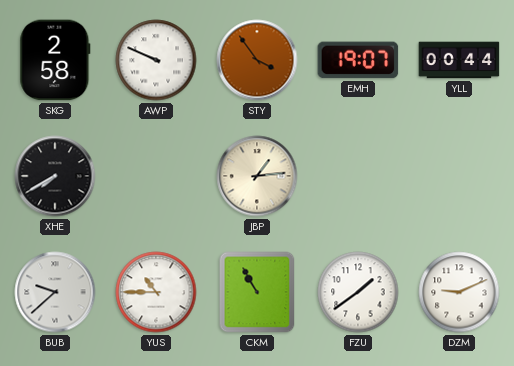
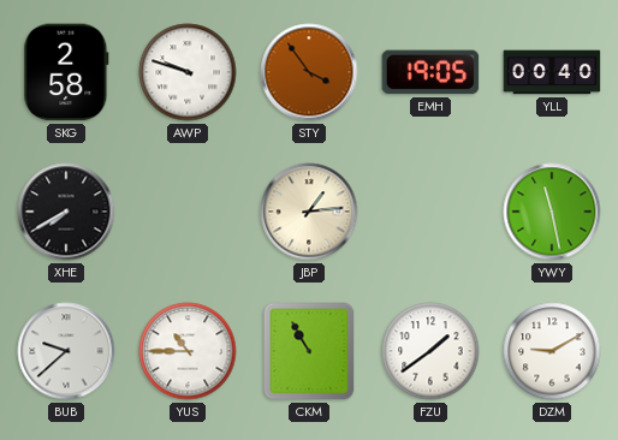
AWP: 9:49 -> 9:48 (188, 72)
EMH: 19:07 -> 19:05 (430, 72)
YLL: 00:44 -> 00:40 (552, 72)
YWY: none -> 11:28 (552, 212)
DZM: 9:11 -> 9:10 (552, 351)
